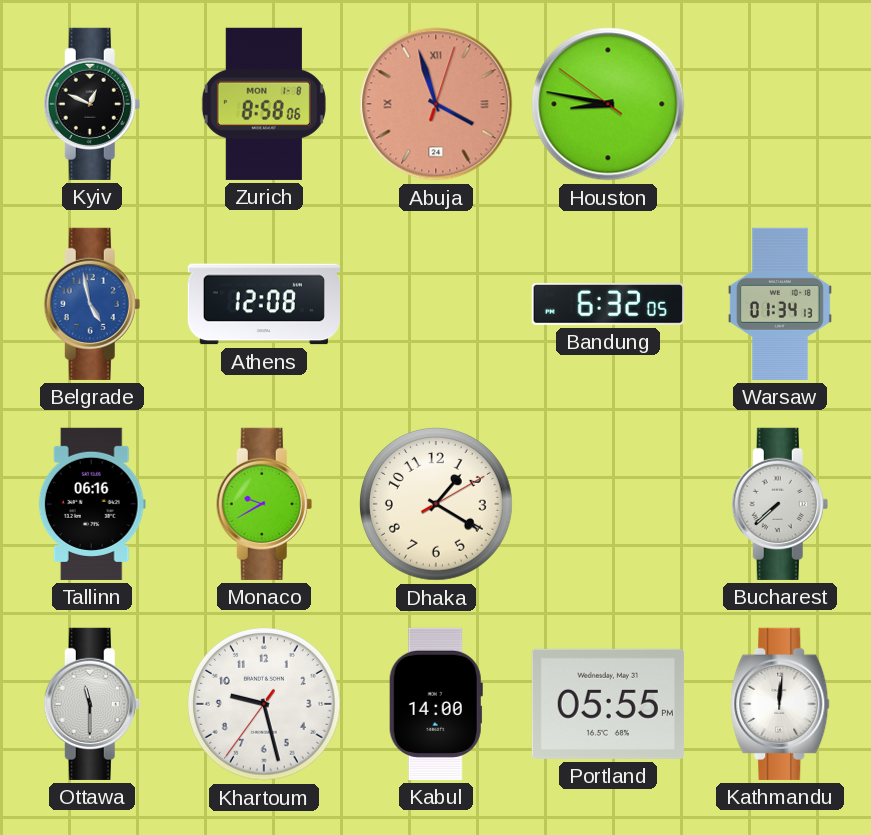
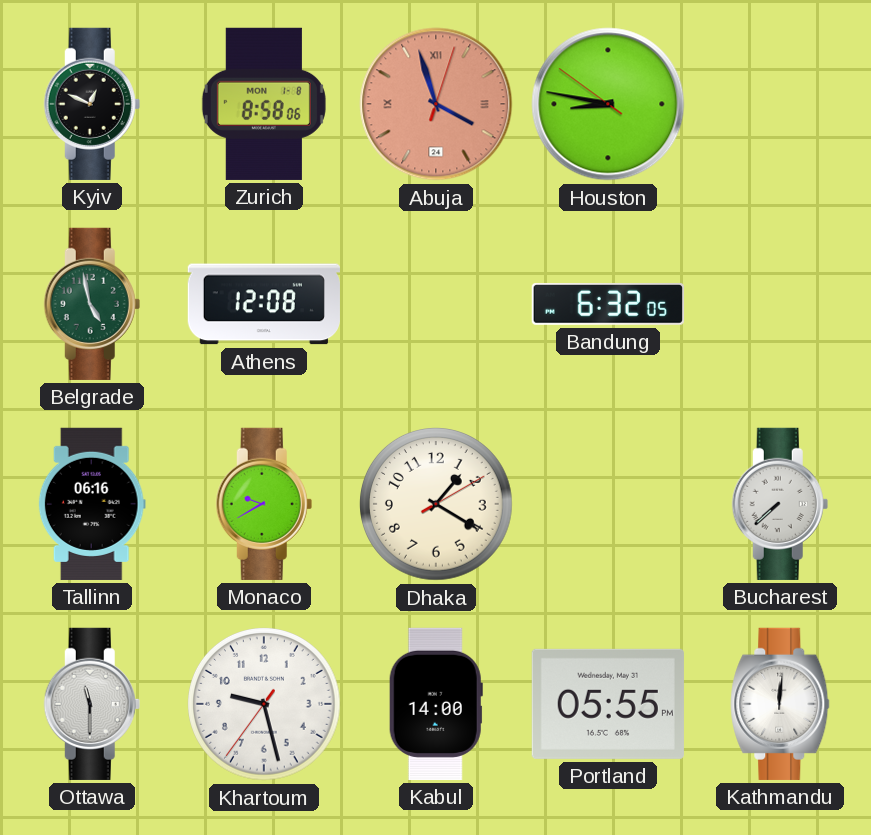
Belgrade dial: blue -> green (92, 304)
Warsaw: 01:34 -> none (780, 304)
